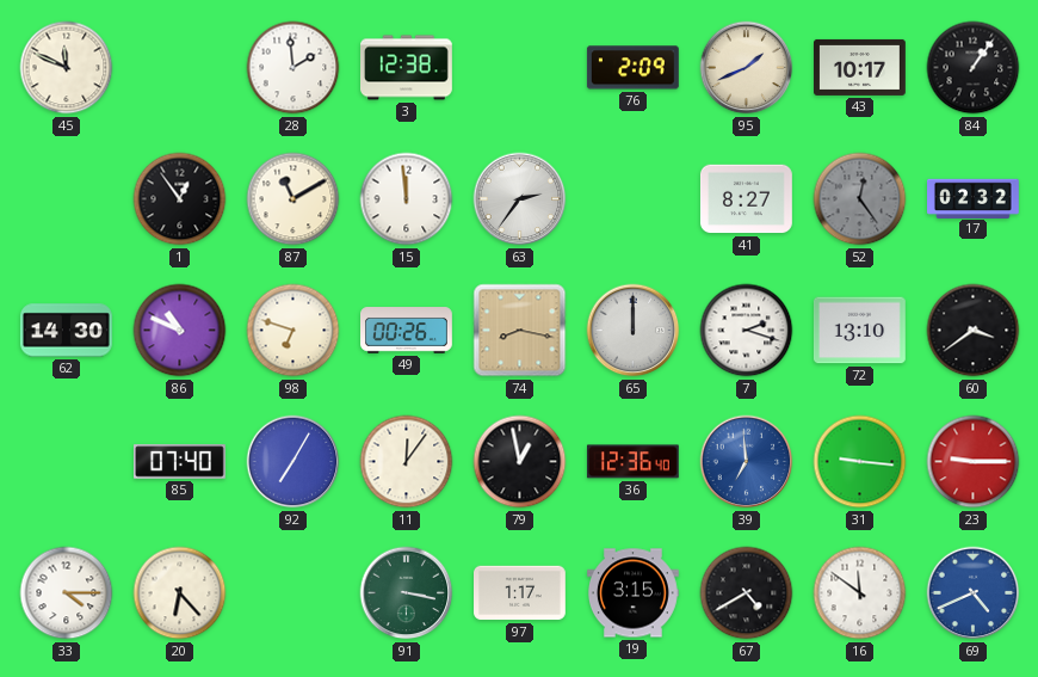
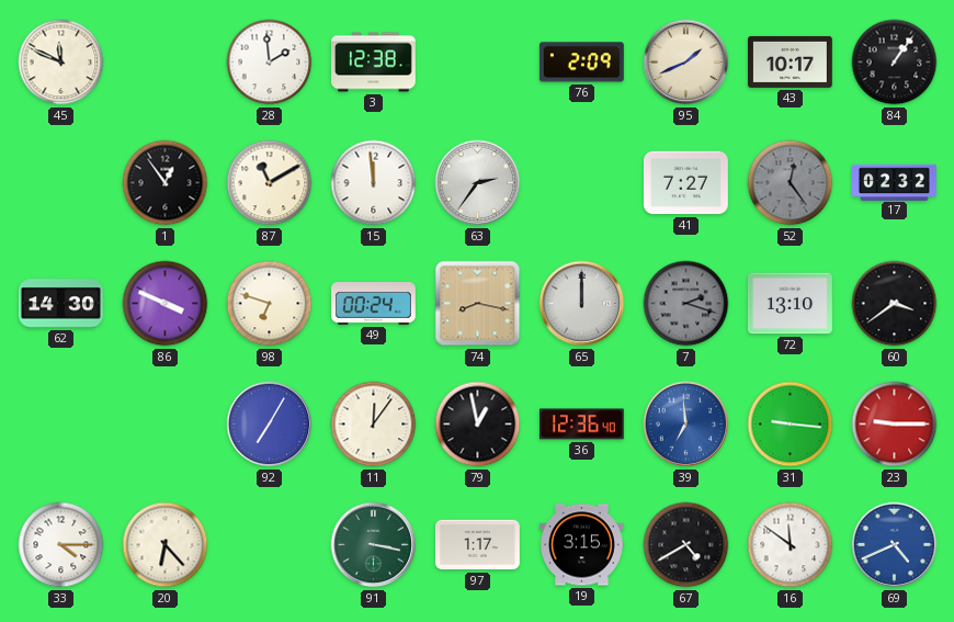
41: 8:27 -> 7:27 (685, 183)
86: 10:49 -> 3:49 (166, 304)
49: 00:26 -> 00:24 (374, 304)
7 dial: white -> grey (686, 304)
85: 07:40 -> none (180, 462)
